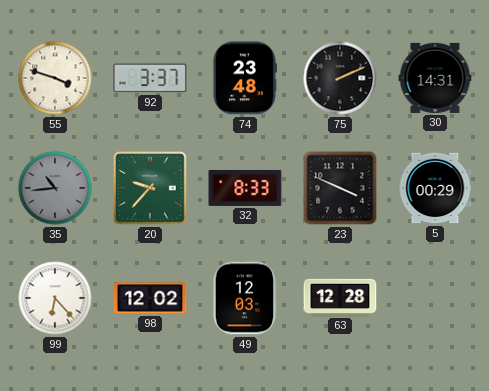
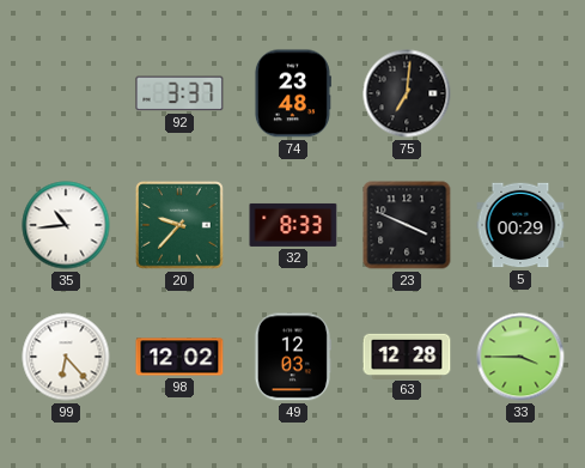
55: 3:48 -> none (55, 78)
75: 2:11 -> 7:01 (407, 93)
30: 14:31 -> none (435, 78)
35 dial: grey -> white (66, 225)
33: none -> 3:45 (520, 357)
